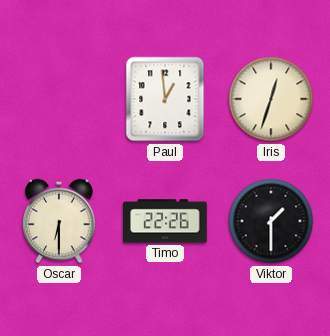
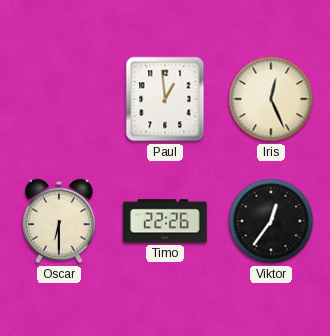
Iris: 12:33 -> 12:26 (271, 99)
Viktor: 1:30 -> 12:36 (271, 221)
